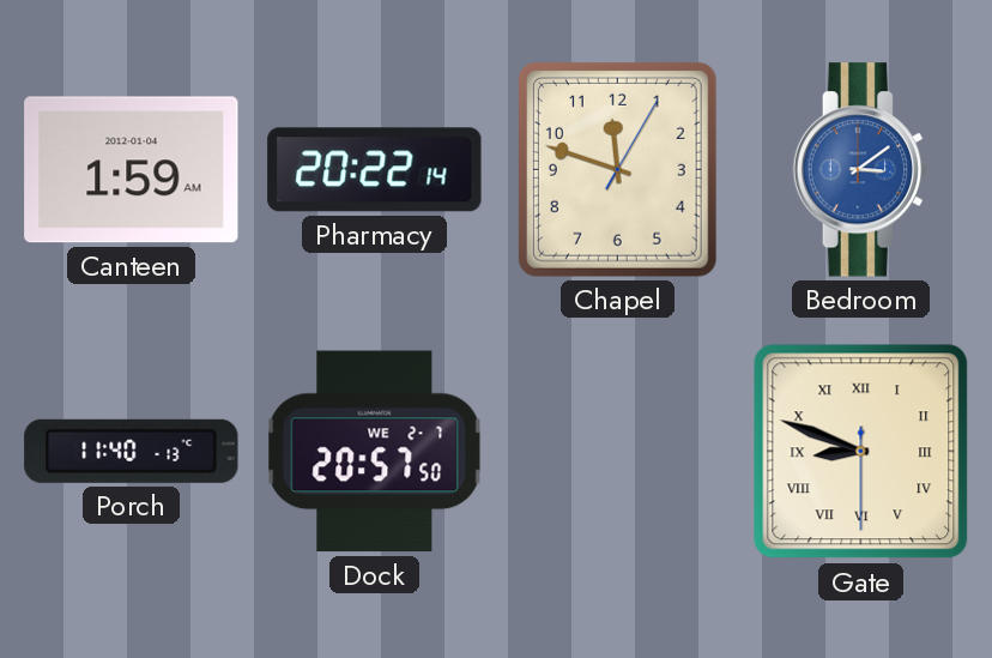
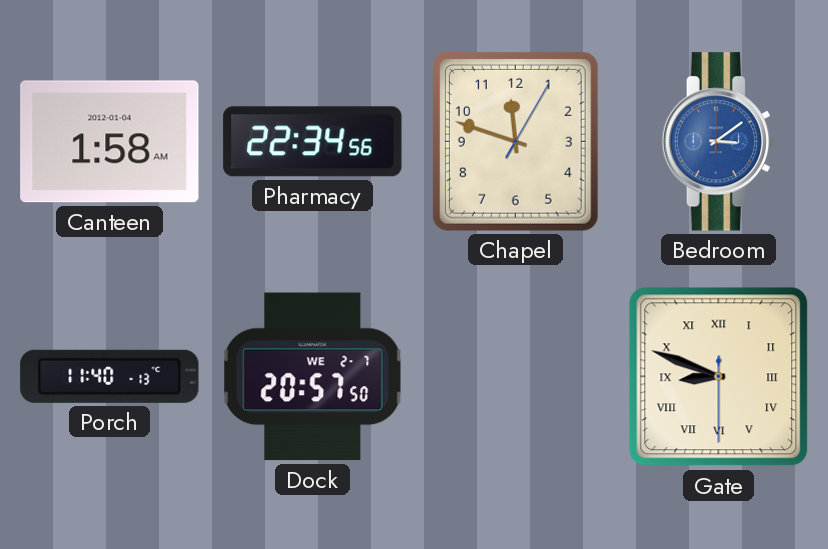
Canteen: 1:59 -> 1:58 (110, 142)
Pharmacy: 20:22 -> 22:34 (313, 142)
